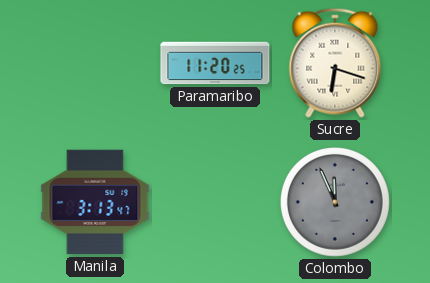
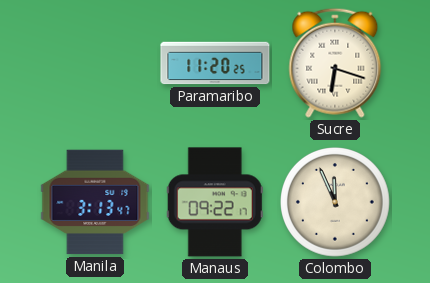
Manaus: none -> 09:22 (215, 202)
Colombo dial: grey -> cream (336, 203)
